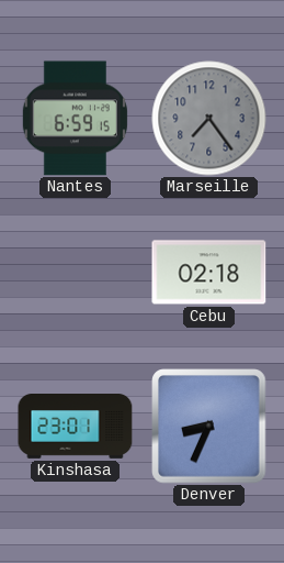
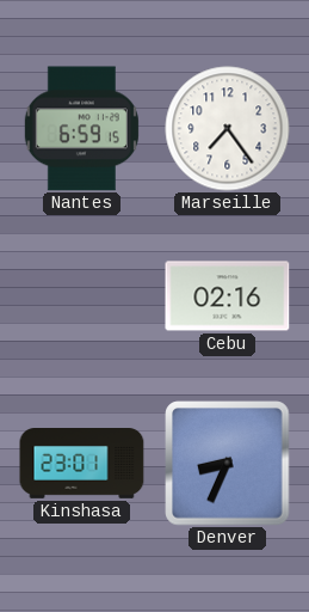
Marseille dial: grey -> white (228, 129)
Cebu: 02:18 -> 02:16 (228, 296)
